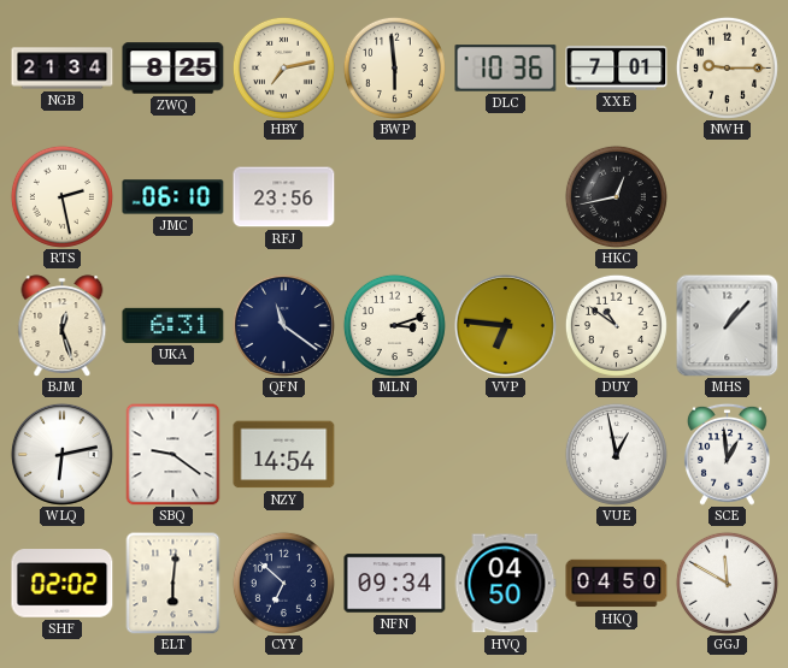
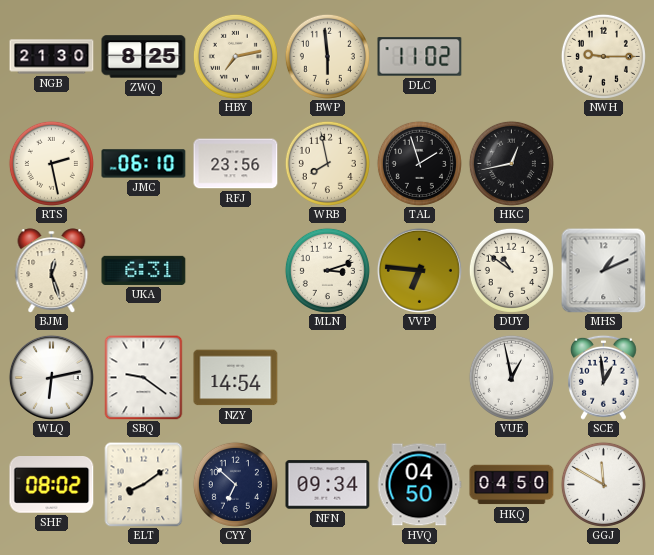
NGB: 21:34 -> 21:30 (52, 57)
DLC: 10:36 -> 11:02 (420, 57)
XXE: 7:01 -> none (617, 69)
WRB: none -> 7:58 (327, 163)
TAL: none -> 1:57 (419, 163)
QFN: 11:21 -> none (283, 325)
MHS: 1:07 -> 1:11 (603, 270)
SHF: 02:02 -> 08:02 (52, 485)
ELT: 6:01 -> 8:09 (144, 484)
